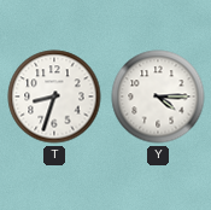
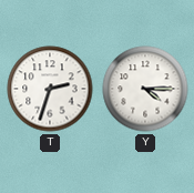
T: 8:33 -> 2:33 (50, 89)
